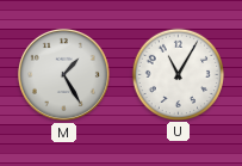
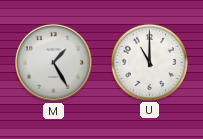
U: 11:05 -> 11:00 (149, 62)
